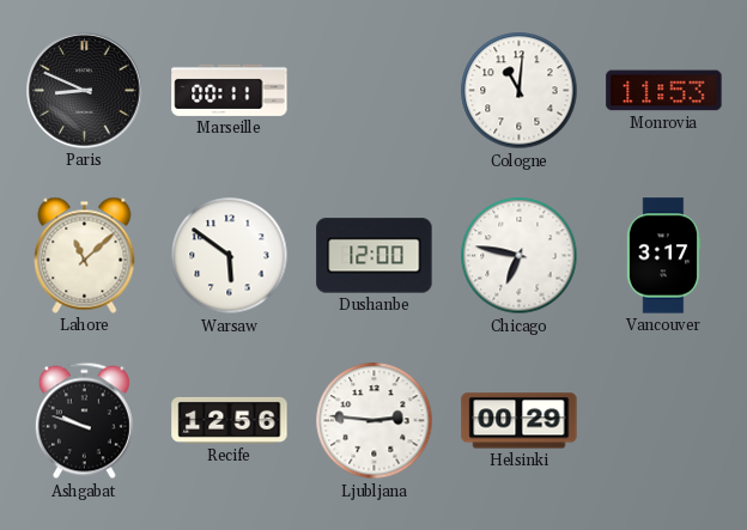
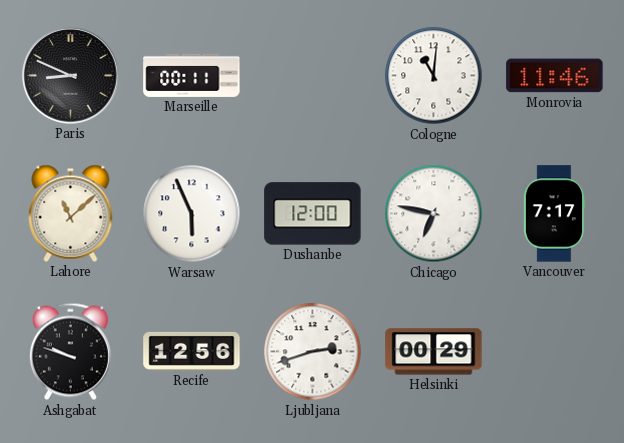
Monrovia: 11:53 -> 11:46 (555, 76)
Warsaw: 5:51 -> 5:56 (192, 214)
Vancouver: 3:17 -> 7:17 (554, 214)
Ljubljana: 2:46 -> 2:42 (313, 352)
